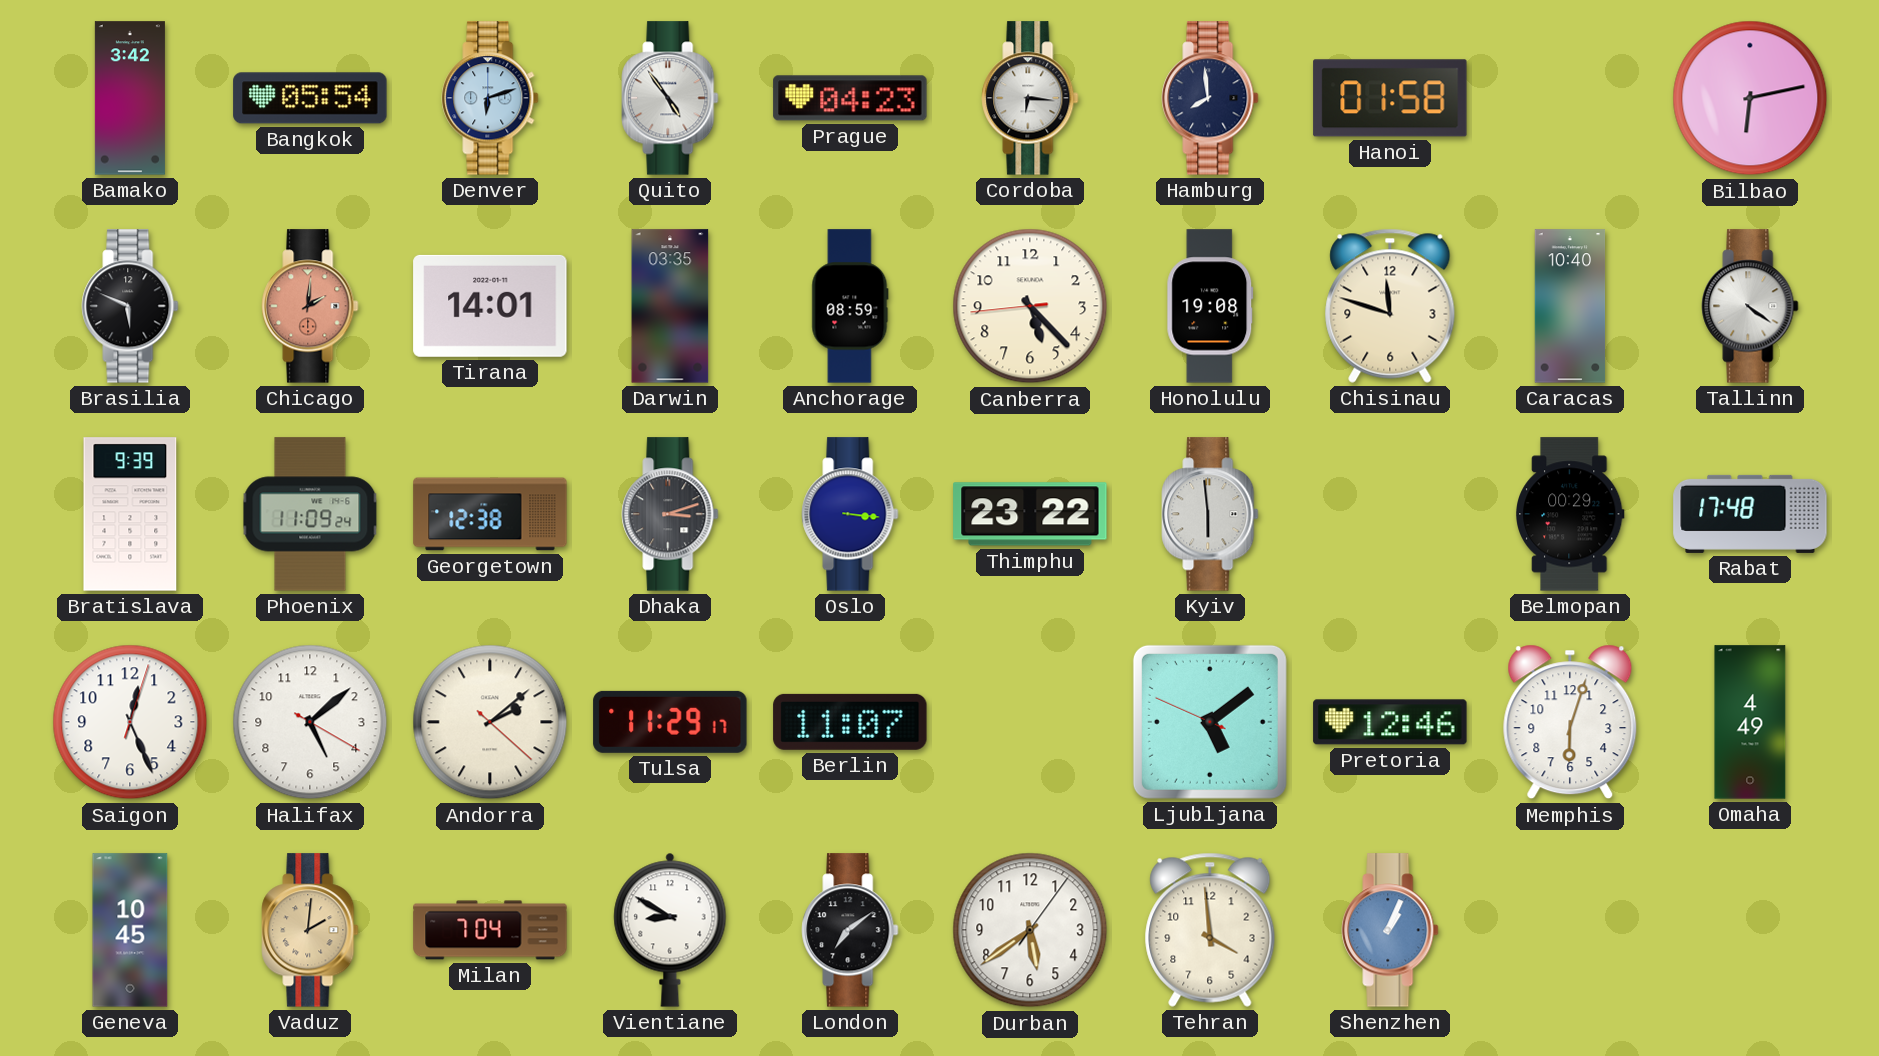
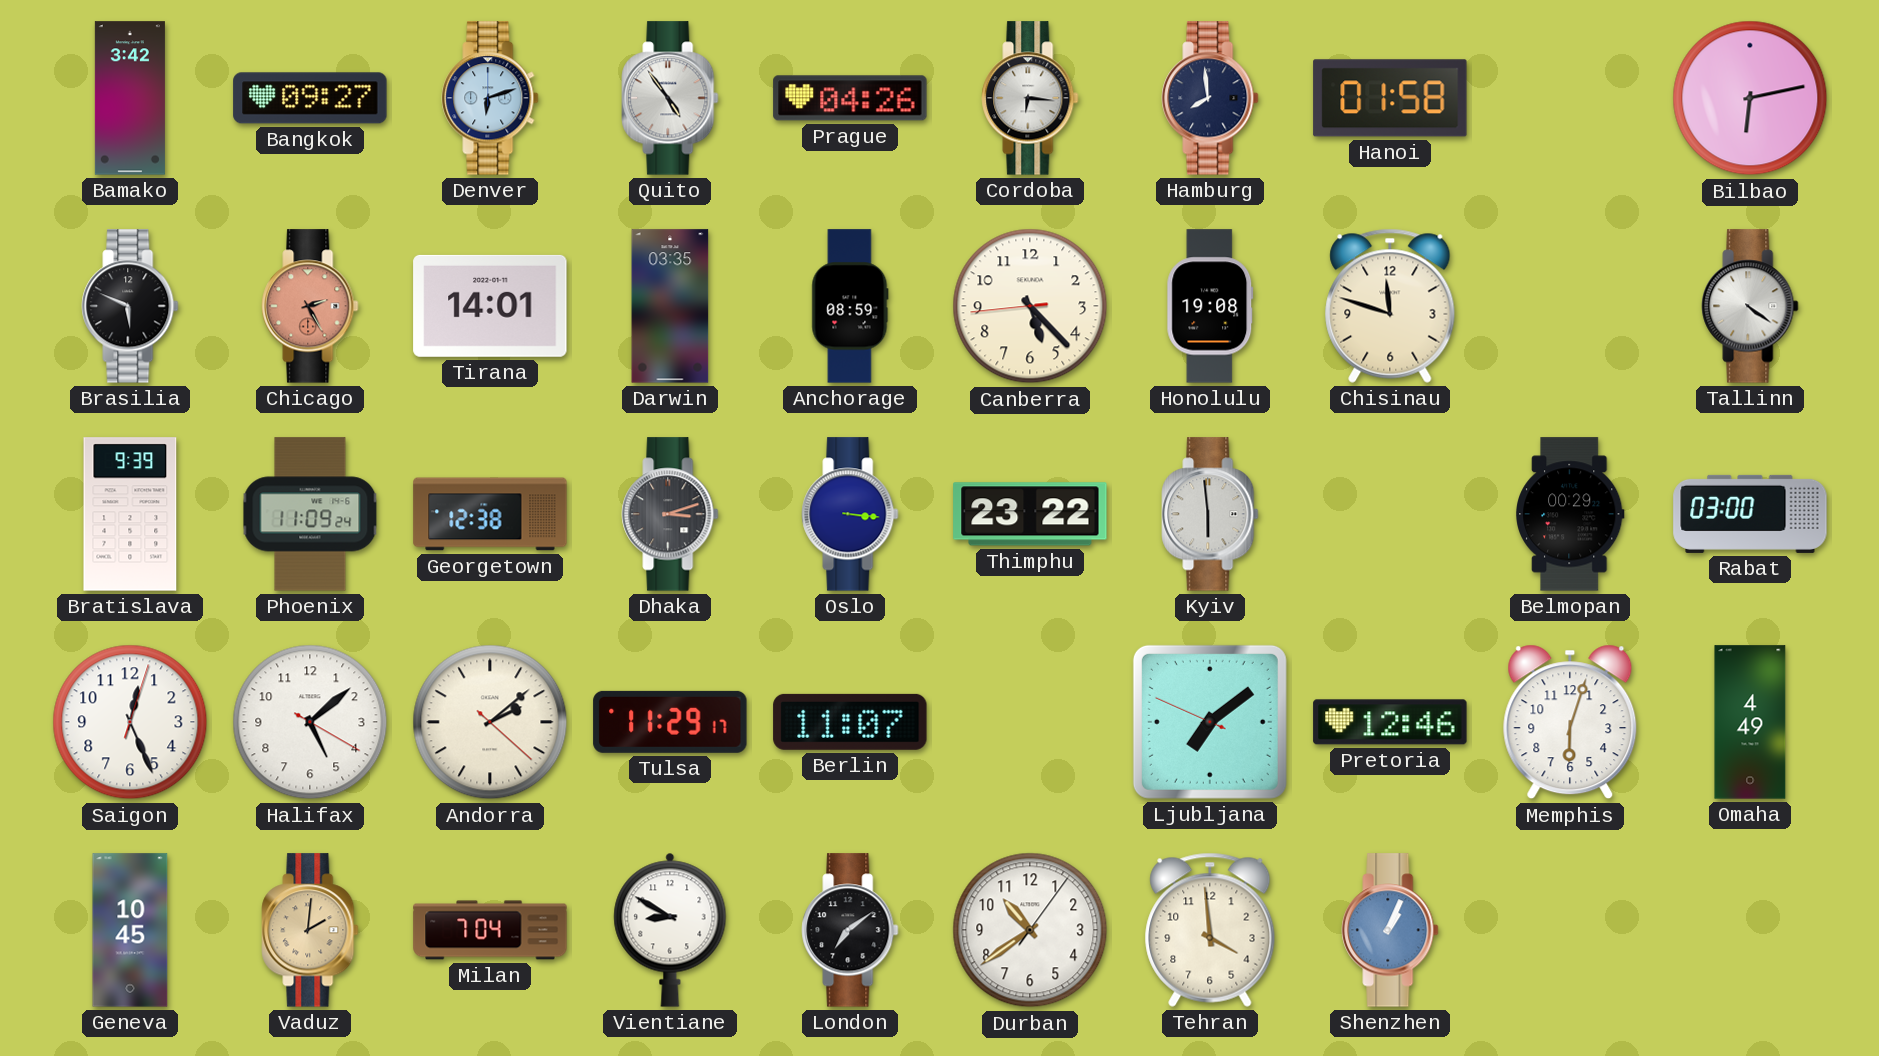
Bangkok: 05:54 -> 09:27 (310, 98)
Prague: 04:23 -> 04:26 (850, 98)
Chicago: 2:01 -> 2:25 (310, 306)
Caracas: 10:40 -> none (1570, 306)
Rabat: 17:48 -> 03:00 (1750, 514)
Ljubljana: 5:08 -> 7:08 (1210, 722)
Durban: 5:39 -> 10:39 (1030, 930)
